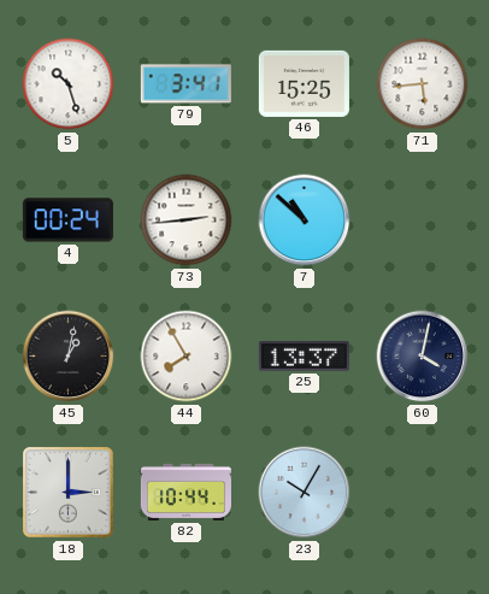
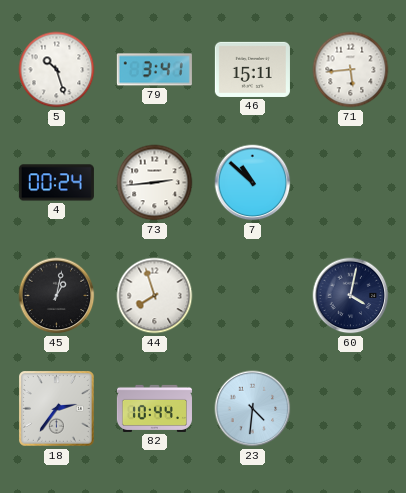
46: 15:25 -> 15:11 (252, 69)
44: 7:55 -> 7:57 (155, 296)
25: 13:37 -> none (304, 357)
18: 3:00 -> 2:36 (57, 409)
23: 10:05 -> 4:31 (253, 409)
